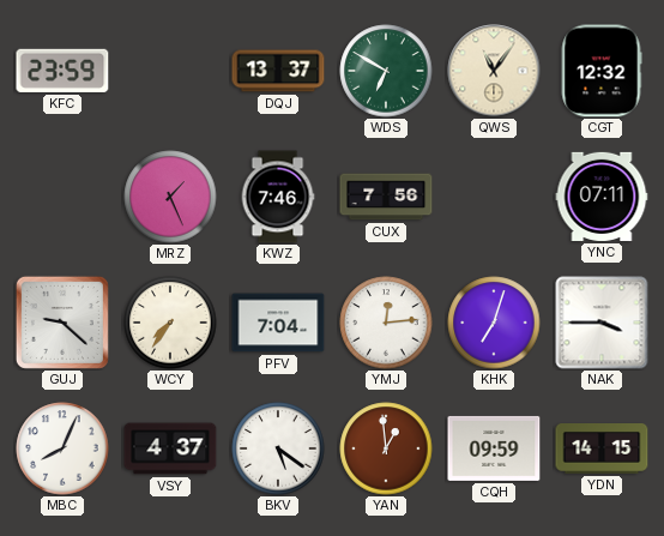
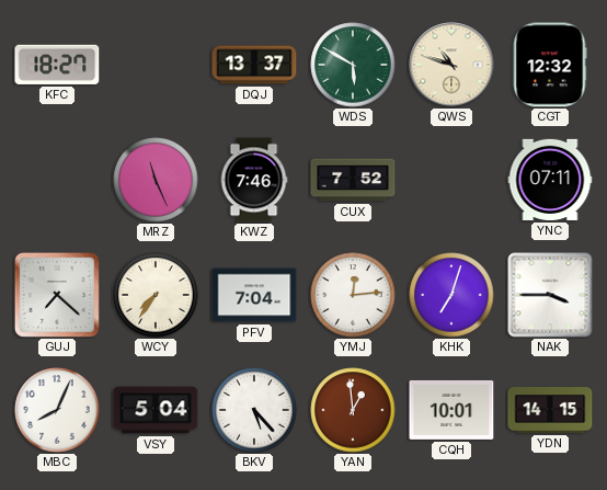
KFC: 23:59 -> 18:27 (57, 65)
WDS: 6:50 -> 5:50 (353, 65)
QWS: 11:06 -> 10:48 (451, 65)
MRZ: 1:26 -> 11:26 (156, 180)
CUX: 7:56 -> 7:52 (353, 180)
GUJ: 9:22 -> 7:22 (57, 295)
VSY: 4:37 -> 5:04 (156, 410)
BKV: 5:21 -> 5:23 (254, 410)
CQH: 09:59 -> 10:01 (451, 410)
